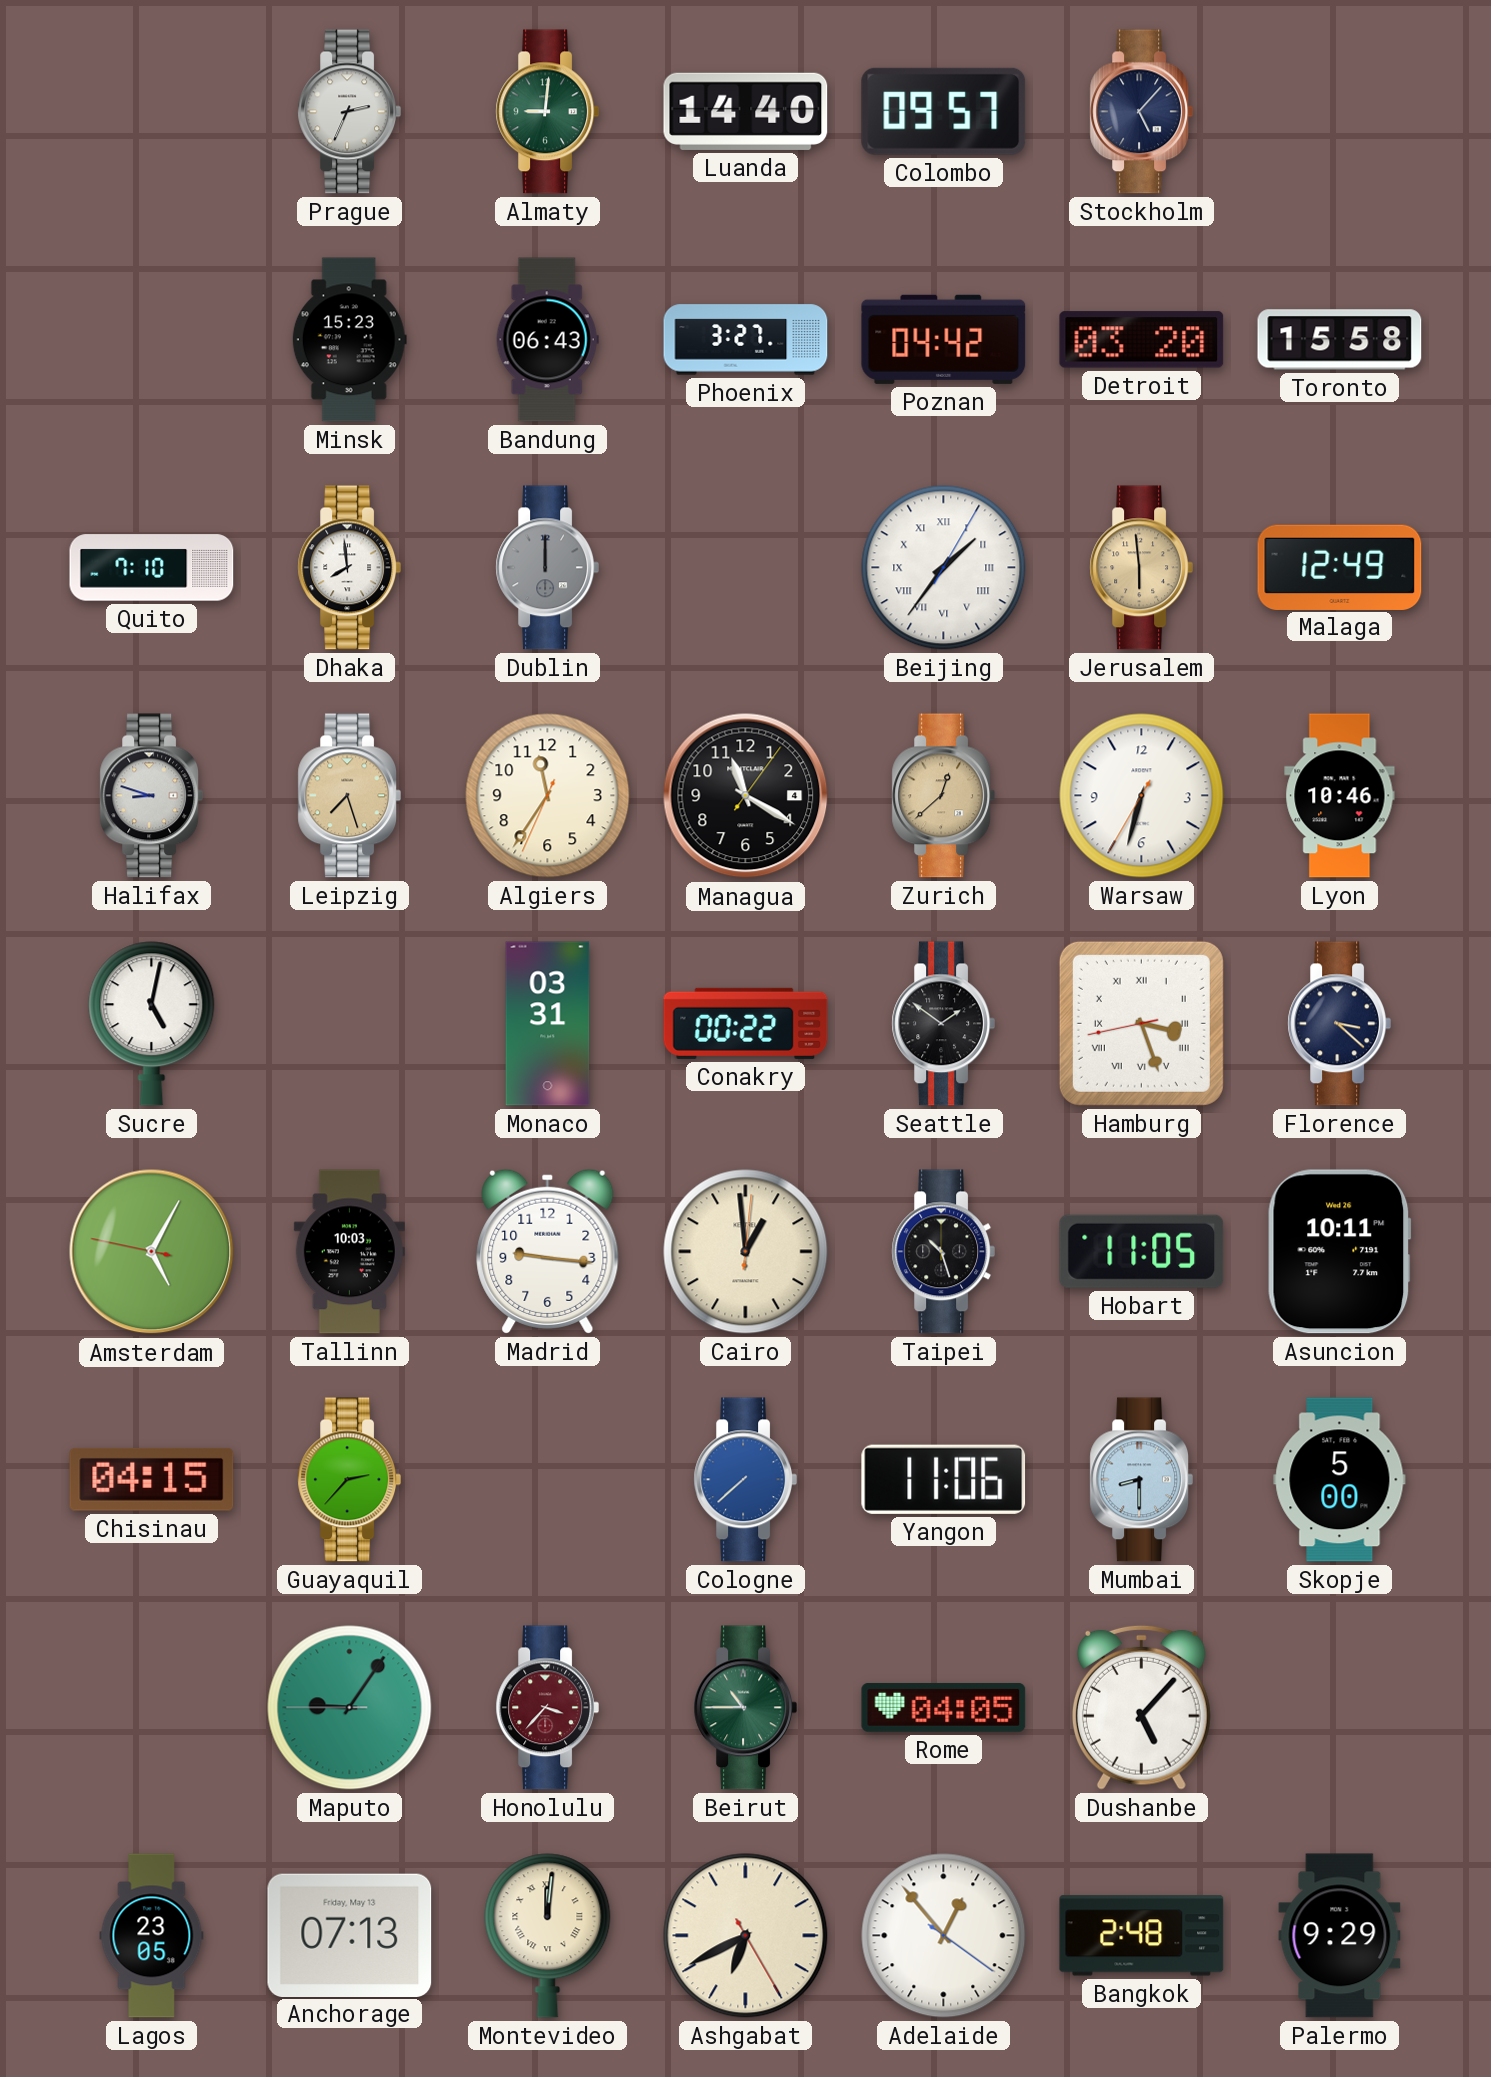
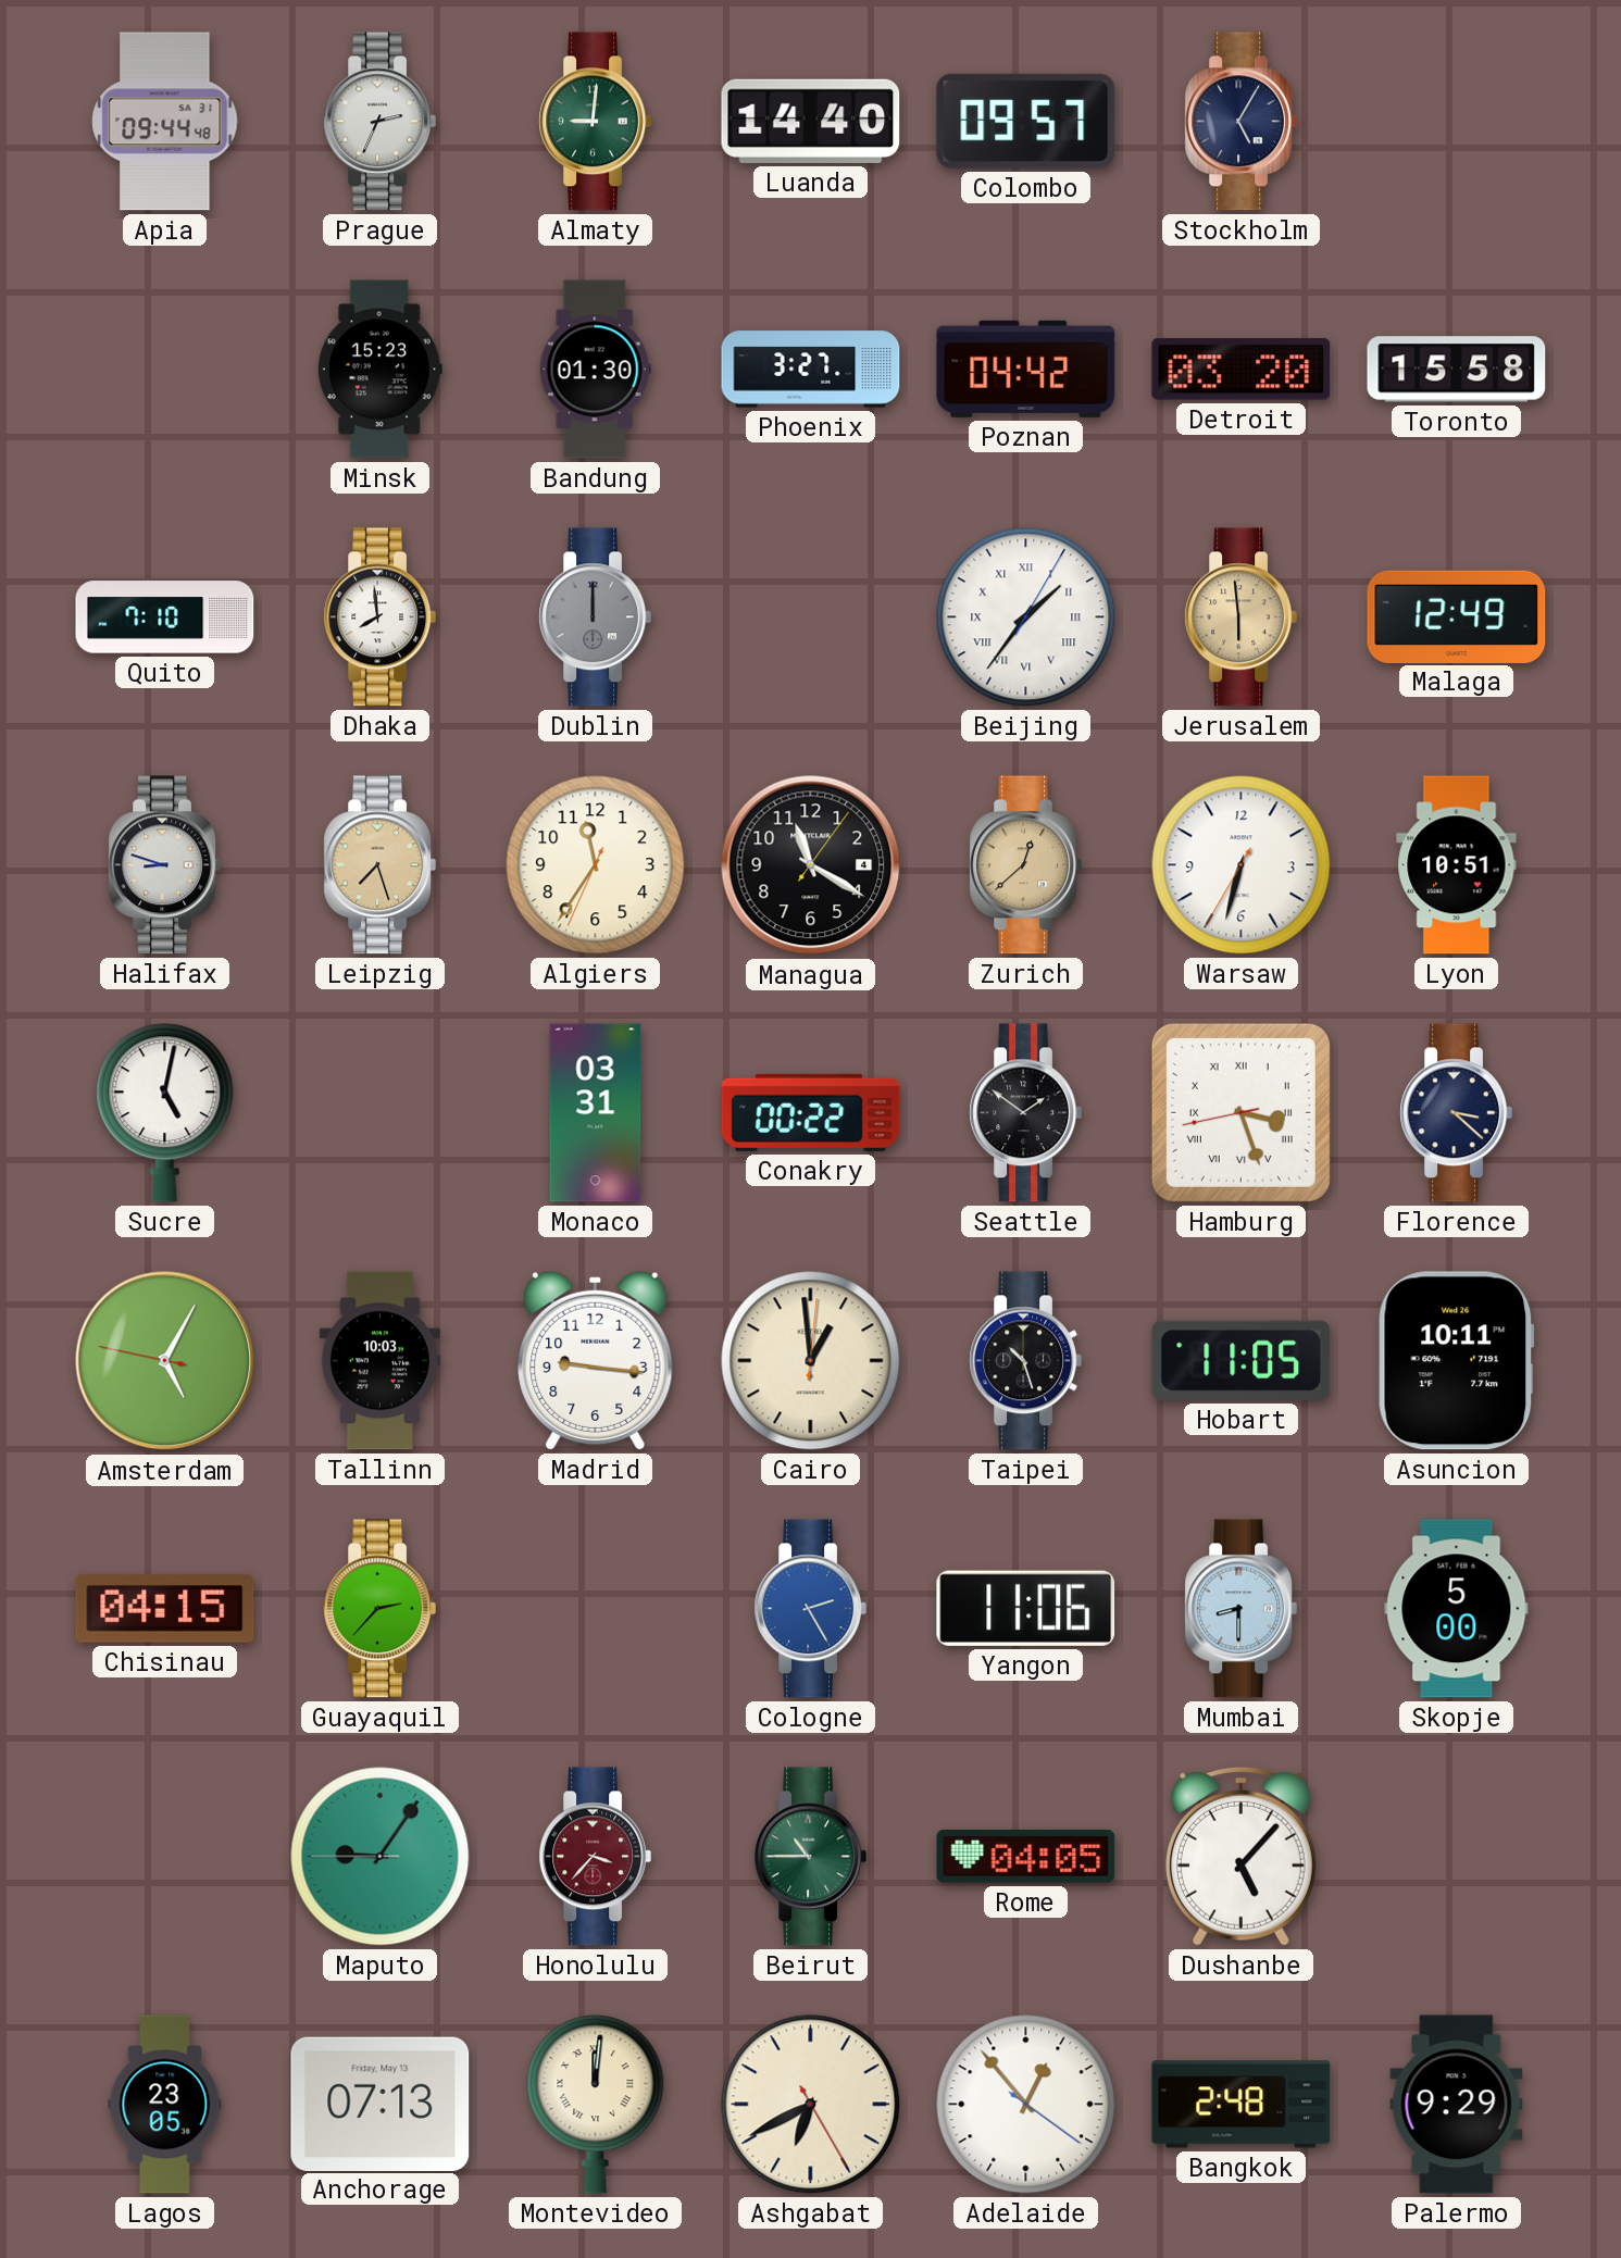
Apia: none -> 09:44 (165, 122)
Stockholm: 5:07 -> 5:05 (1240, 122)
Bandung: 06:43 -> 01:30 (595, 370)
Lyon: 10:46 -> 10:51 (1457, 865)
Cologne: 7:38 -> 2:25 (810, 1609)
